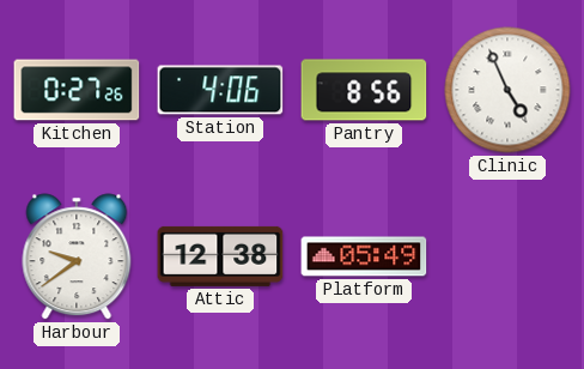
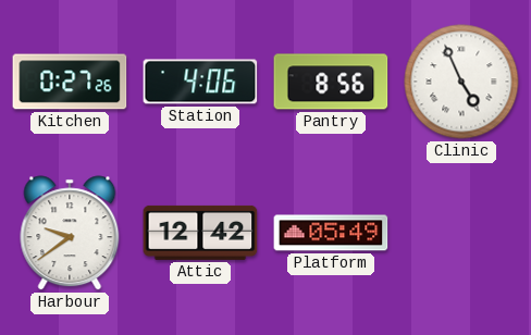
Attic: 12:38 -> 12:42 (200, 233)
